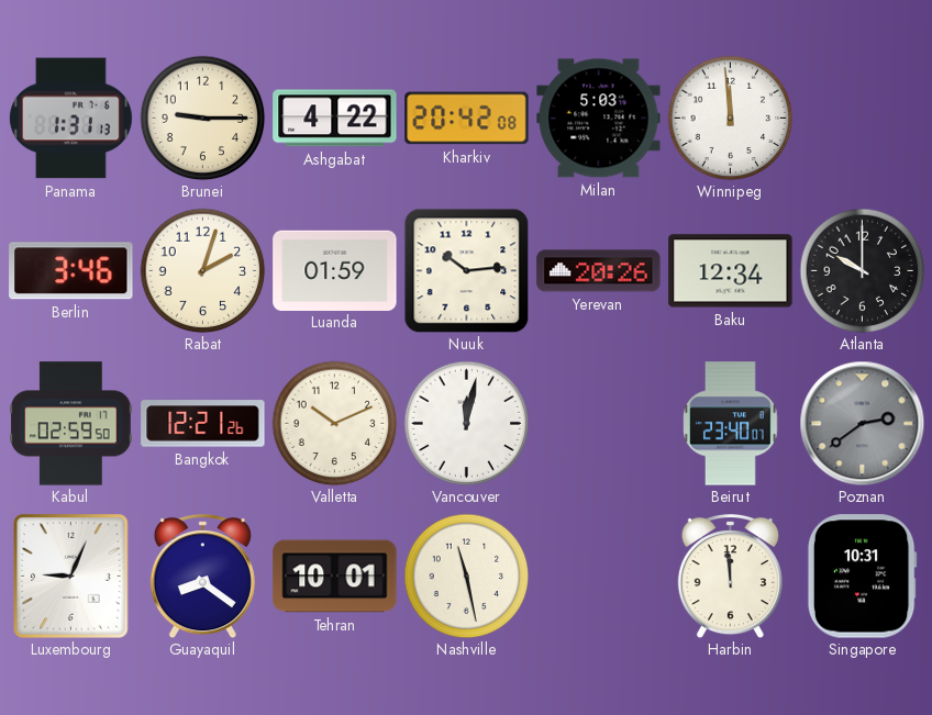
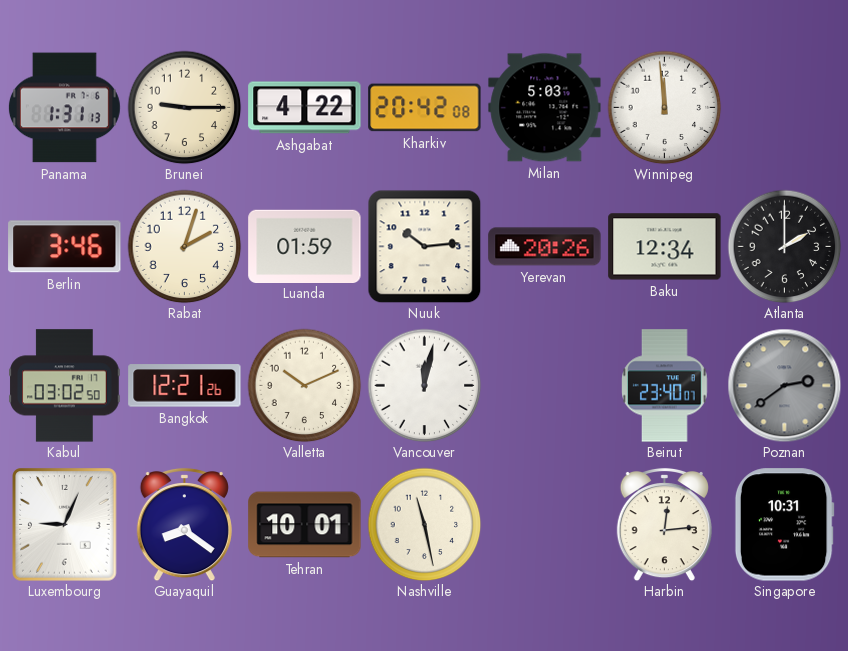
Atlanta: 10:00 -> 2:00 (784, 246)
Kabul: 02:59 -> 03:02 (65, 386)
Harbin: 11:59 -> 12:14 (664, 524)
